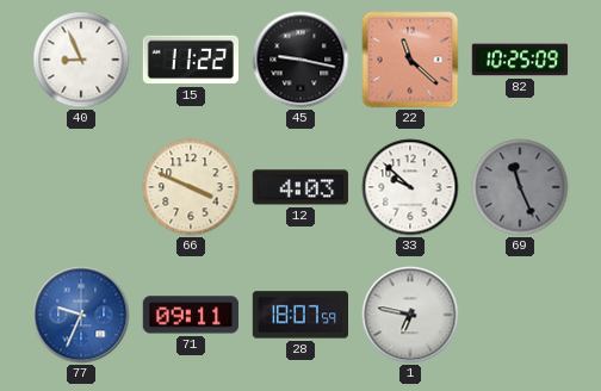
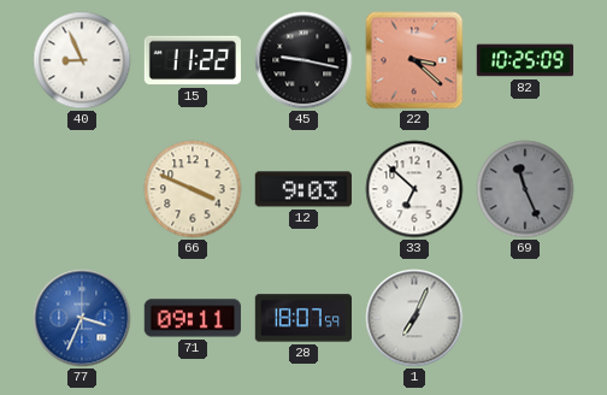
22: 11:22 -> 3:22 (414, 60)
12: 4:03 -> 9:03 (303, 189)
33: 9:52 -> 6:52 (414, 189)
77: 9:34 -> 3:34 (82, 318)
1: 6:47 -> 7:04 (414, 318)
